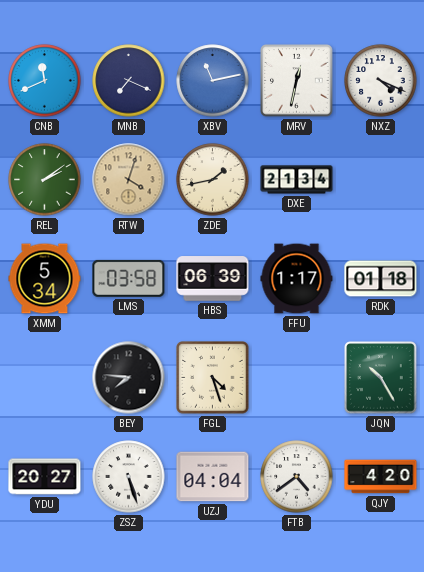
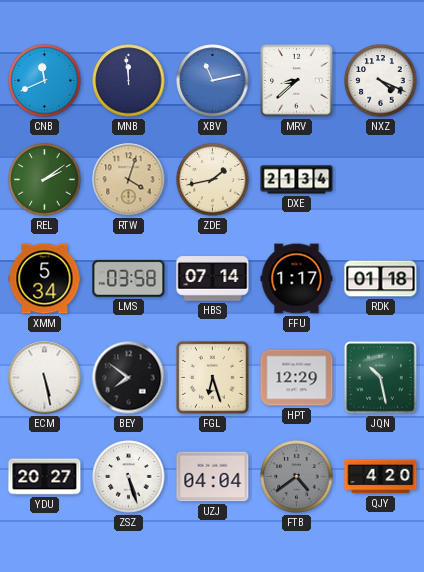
MNB: 7:19 -> 11:59 (129, 81)
MRV: 12:32 -> 8:38 (297, 81)
HBS: 06:39 -> 07:14 (213, 279)
ECM: none -> 5:28 (45, 378)
BEY: 7:46 -> 7:51 (129, 378)
FGL: 4:27 -> 6:27 (213, 378)
HPT: none -> 12:29 (297, 378)
JQN: 10:25 -> 10:28 (381, 378)
FTB dial: white -> grey (297, 477)
